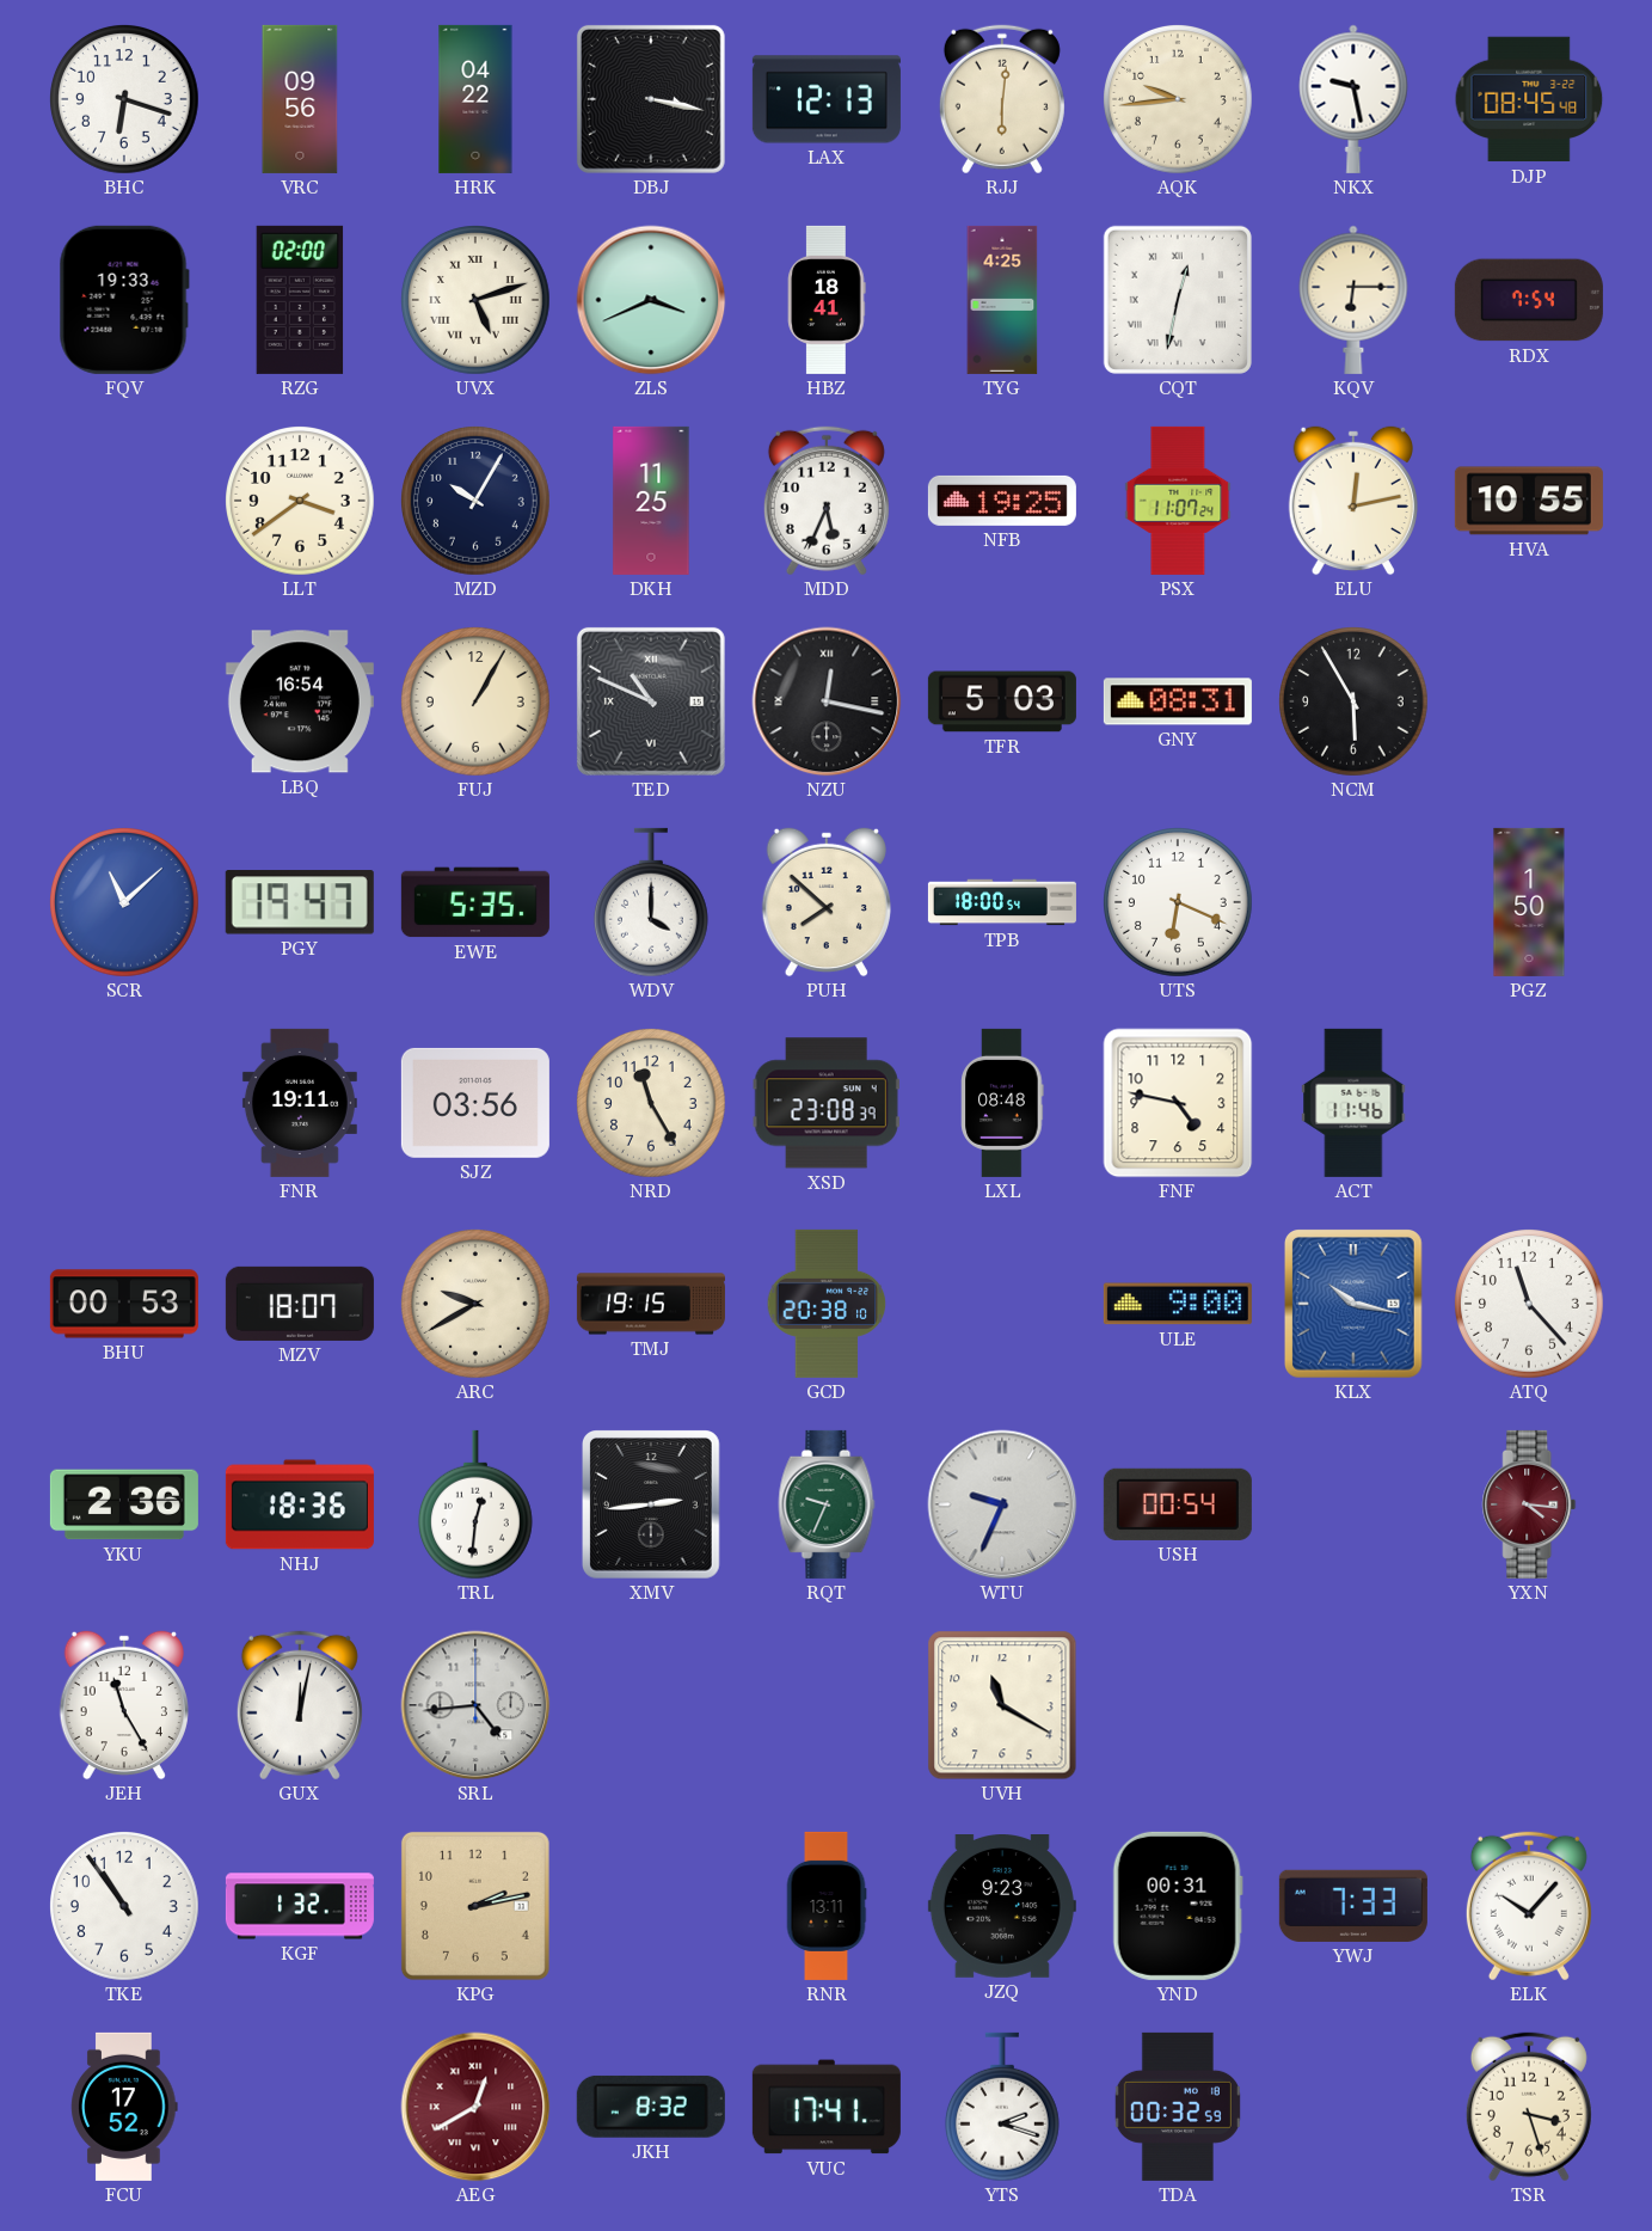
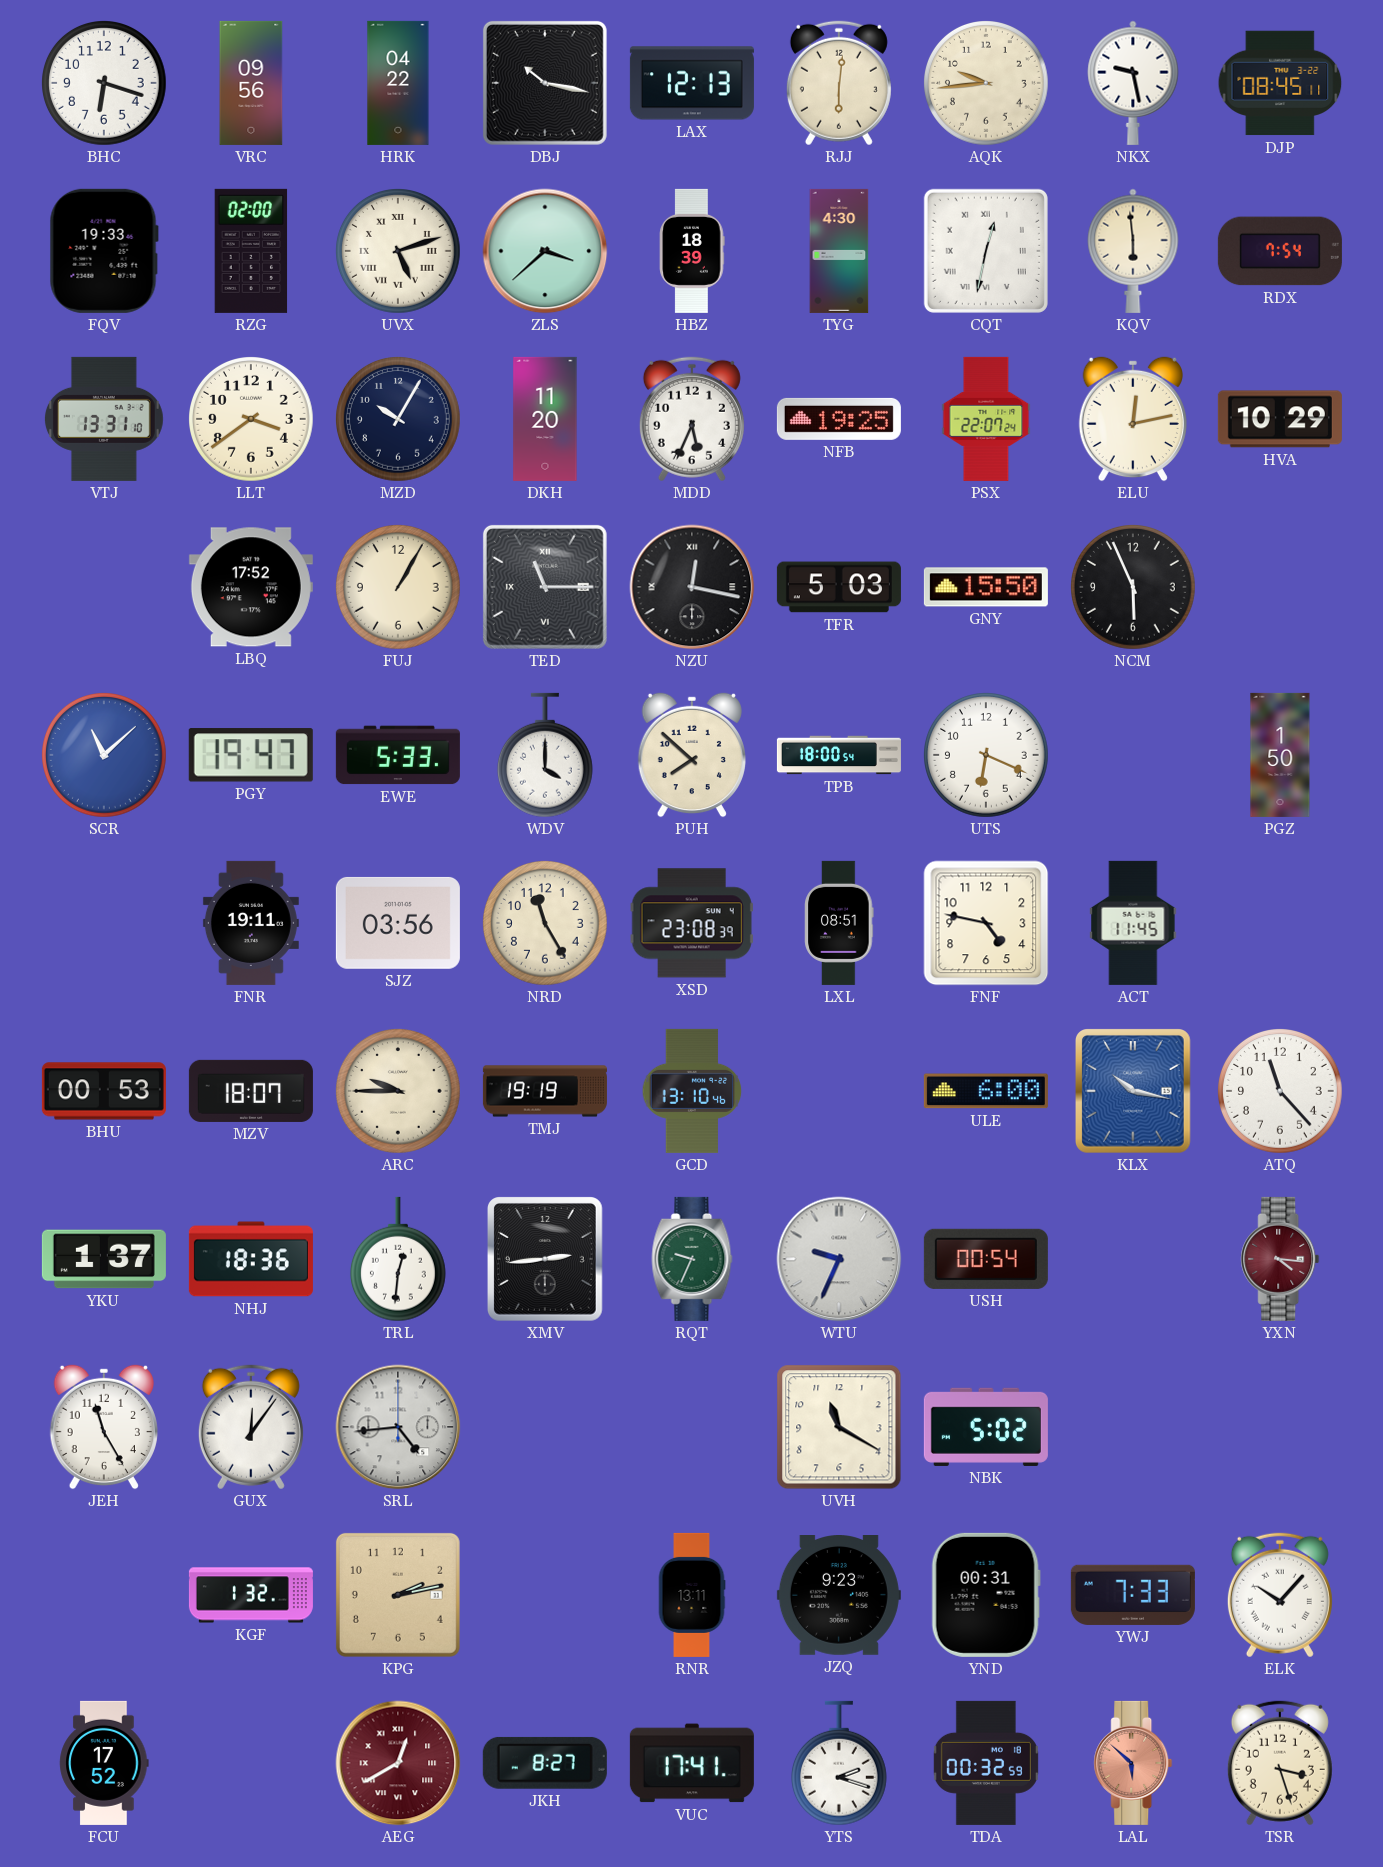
DBJ: 3:17 -> 10:17 (545, 83)
DJP: 08:45:48 -> 08:45:11 (1280, 83)
ZLS: 3:41 -> 3:38 (545, 251)
HBZ: 18:41 -> 18:39 (692, 251)
TYG: 4:25 -> 4:30 (839, 251)
KQV: 6:15 -> 5:59 (1133, 251)
VTJ: none -> 13:31 (104, 419)
DKH: 11:25 -> 11:20 (545, 419)
PSX: 11:07 -> 22:07 (986, 419)
HVA: 10:55 -> 10:29 (1280, 419)
LBQ: 16:54 -> 17:52 (251, 587)
TED: 10:49 -> 11:15 (545, 587)
GNY: 08:31 -> 15:50 (986, 587)
NCM: 5:55 -> 5:56 (1134, 588)
EWE: 5:35 -> 5:33 (398, 755)
LXL: 08:48 -> 08:51 (839, 923)
ACT: 11:46 -> 11:45 (1133, 923)
ARC: 9:40 -> 9:45 (399, 1092)
TMJ: 19:15 -> 19:19 (545, 1091)
GCD: 20:38 -> 13:10 (692, 1091)
ULE: 9:00 -> 6:00 (986, 1091)
YKU: 2:36 -> 1:37 (104, 1259)
GUX: 12:02 -> 12:06 (251, 1427)
NBK: none -> 5:02 (986, 1427)
TKE: 10:54 -> none (125, 1907)
JKH: 8:32 -> 8:27 (545, 1763)
LAL: none -> 5:52 (1133, 1763)
